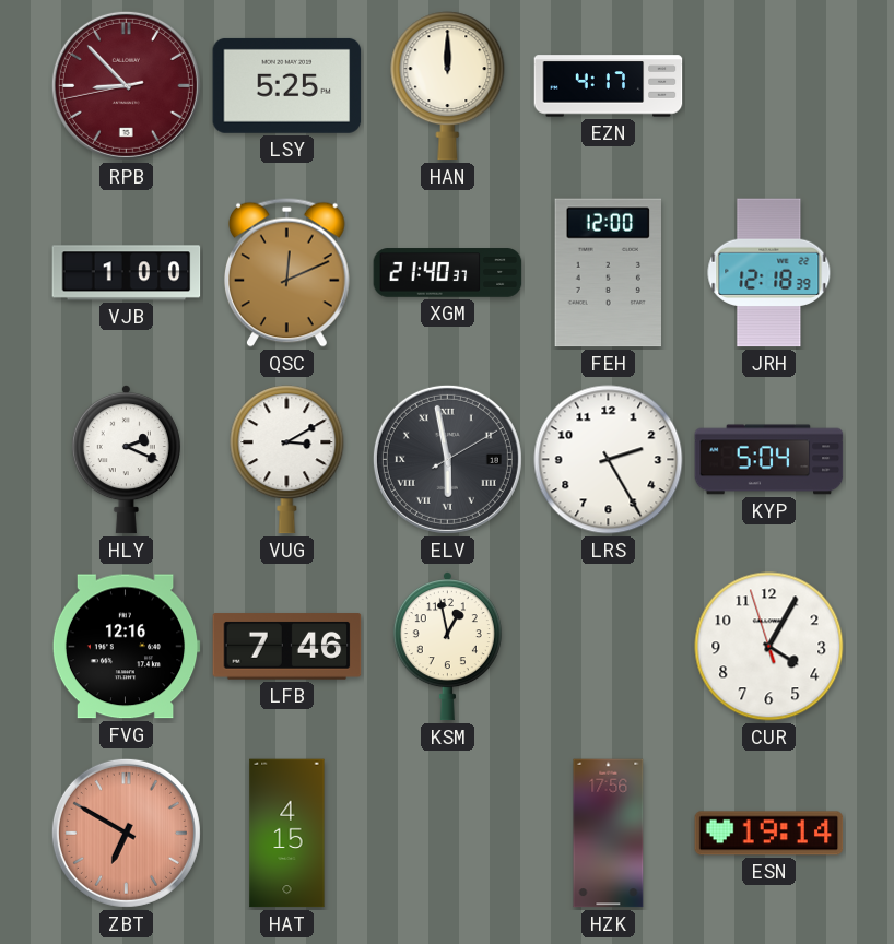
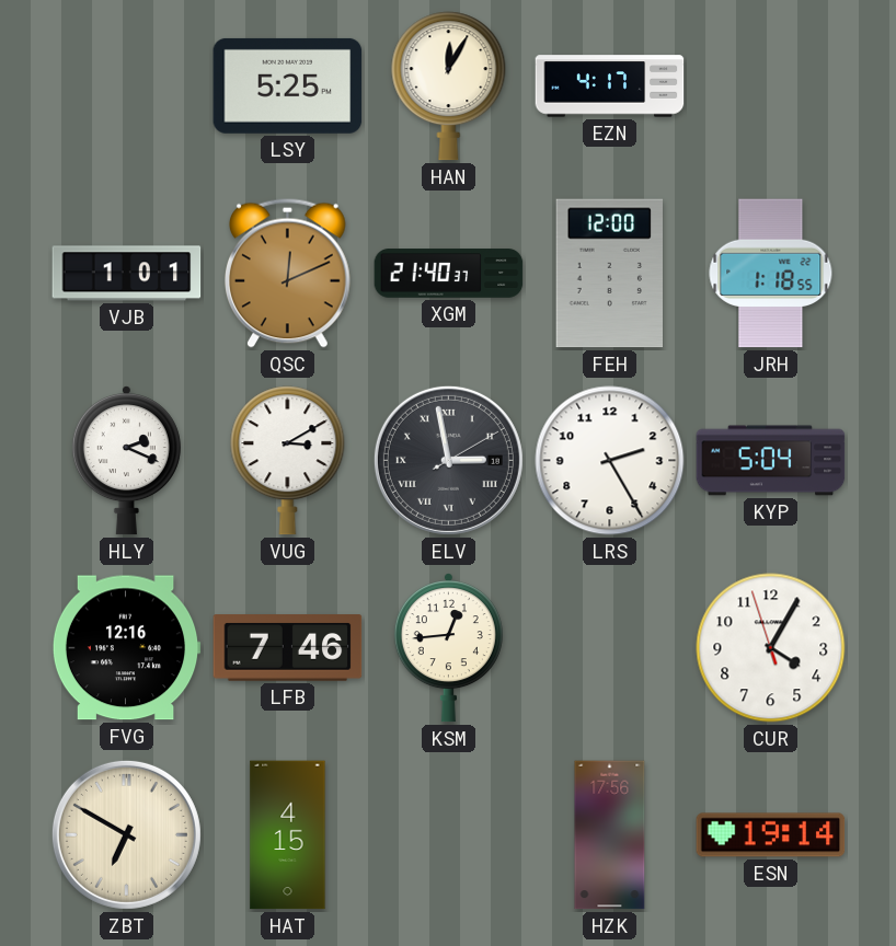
RPB: 8:52 -> none (126, 85)
HAN: 12:00 -> 12:05 (449, 86)
VJB: 1:00 -> 1:01 (127, 274)
JRH: 12:18 -> 1:18 (771, 274)
ELV: 5:58 -> 2:58 (448, 460)
KSM: 12:58 -> 12:44 (448, 648)
ZBT dial: salmon -> cream (126, 834)
